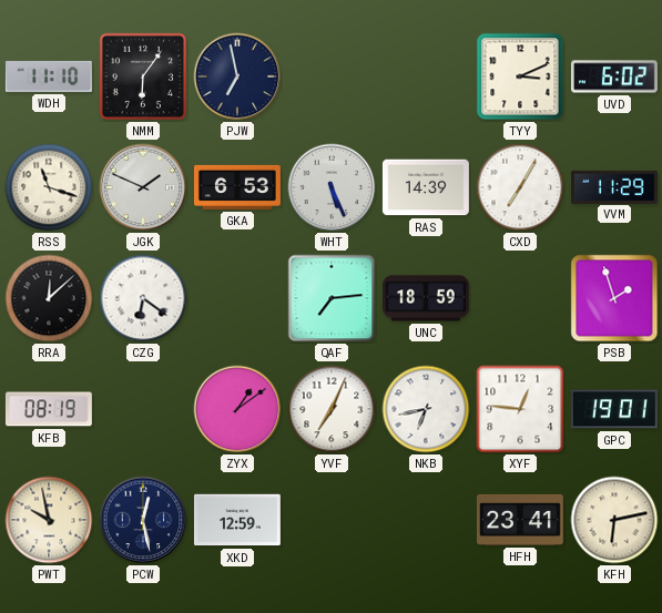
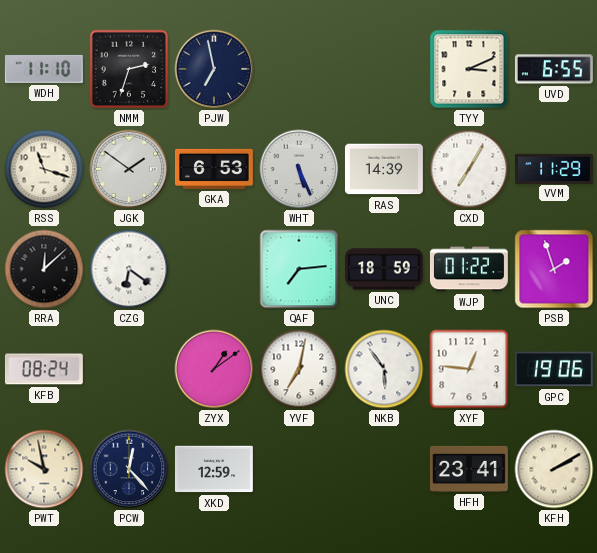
NMM: 6:06 -> 2:33 (129, 69)
UVD: 6:02 -> 6:55 (554, 69)
JGK: 1:49 -> 1:51 (129, 169)
WJP: none -> 01:22 (469, 269)
KFB: 08:19 -> 08:24 (44, 369)
YVF: 7:04 -> 7:02 (299, 369)
NKB: 6:43 -> 5:54 (384, 369)
GPC: 19:01 -> 19:06 (554, 369)
PCW: 12:28 -> 12:23 (129, 469)
KFH: 6:13 -> 2:10 (554, 469)
